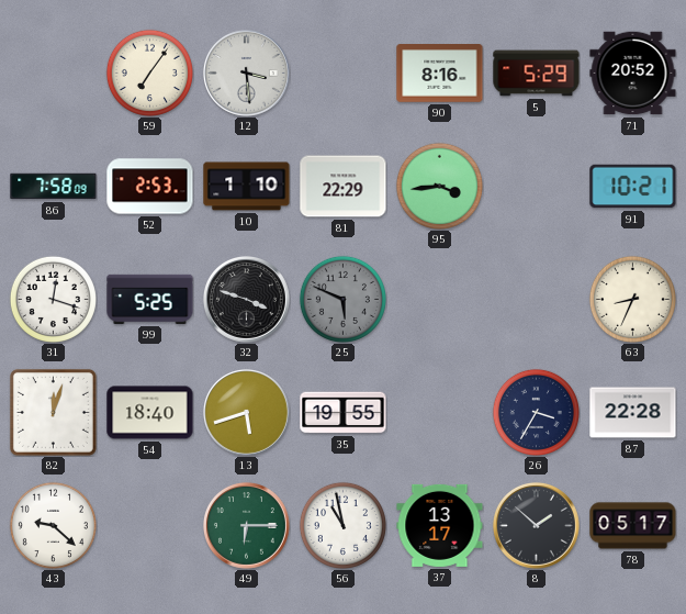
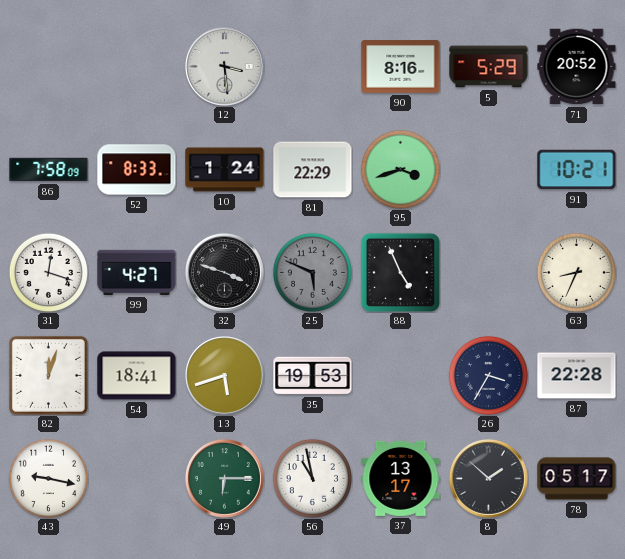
59: 7:06 -> none (149, 72)
52: 2:53 -> 8:33 (137, 170)
10: 1:10 -> 1:24 (225, 170)
95: 3:44 -> 3:42 (400, 169)
99: 5:25 -> 4:27 (137, 272)
88: none -> 4:56 (400, 272)
54: 18:40 -> 18:41 (137, 376)
35: 19:55 -> 19:53 (313, 376)
43: 9:22 -> 9:17 (48, 478)
